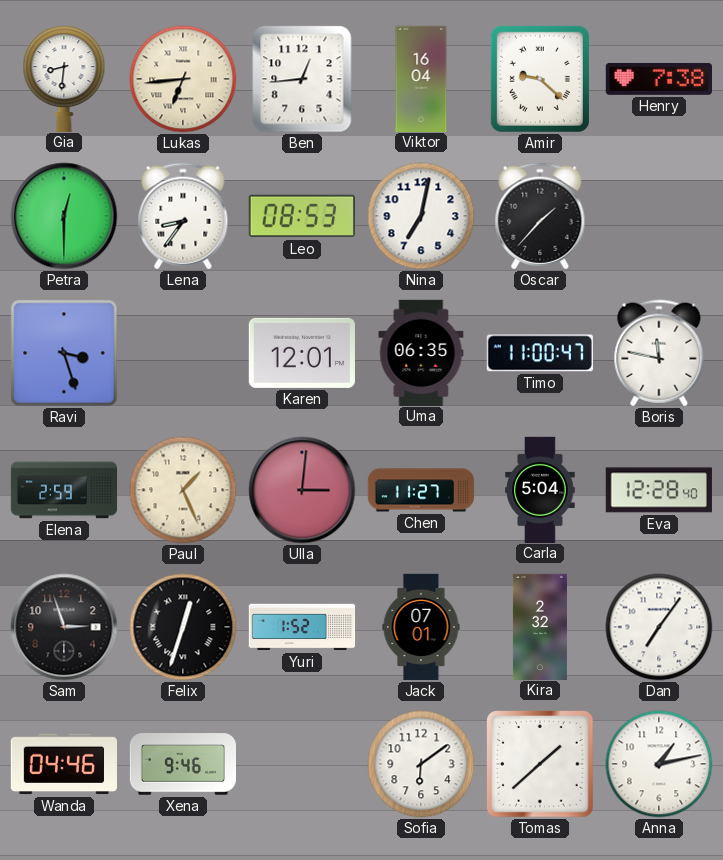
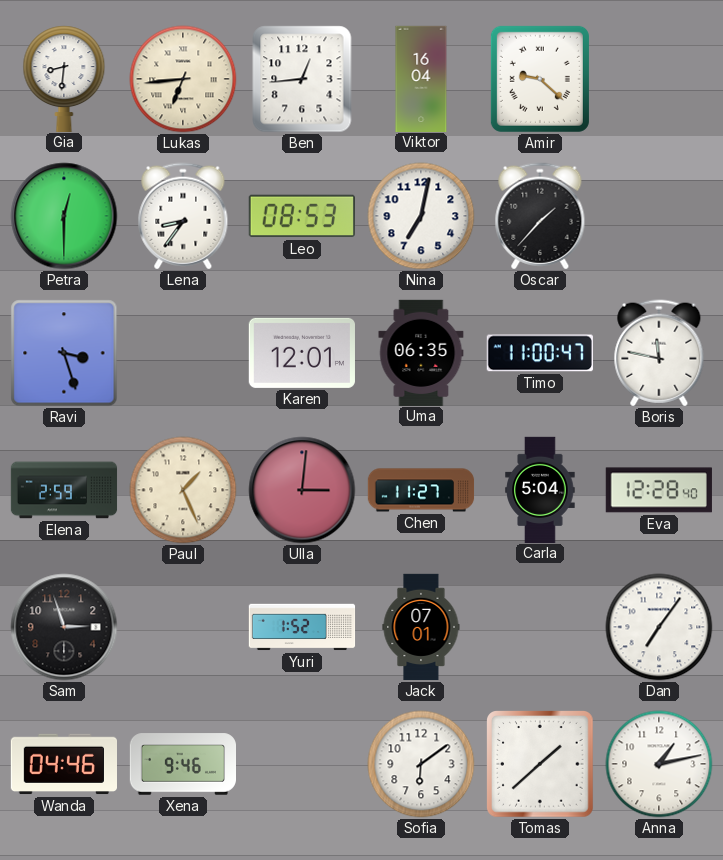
Henry: 7:38 -> none (659, 79)
Felix: 12:33 -> none (183, 627)
Kira: 2:32 -> none (540, 626)
